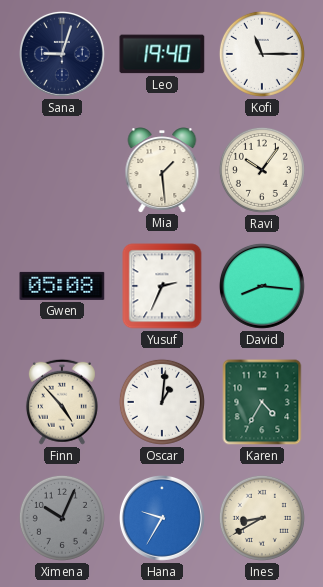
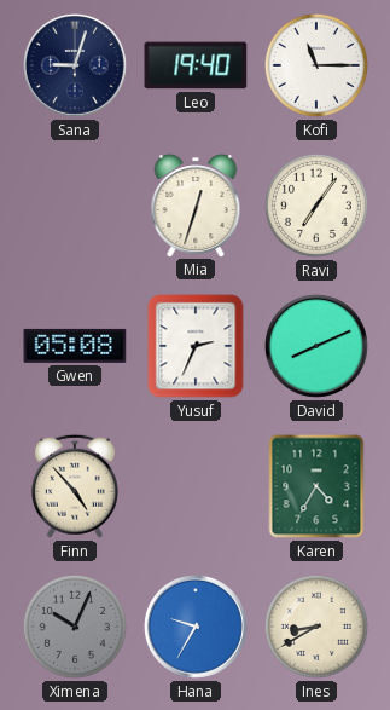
Mia: 1:29 -> 12:33 (196, 206)
Ravi: 10:06 -> 7:06 (316, 206)
David: 8:16 -> 8:11 (316, 346)
Oscar: 1:01 -> none (162, 402)
